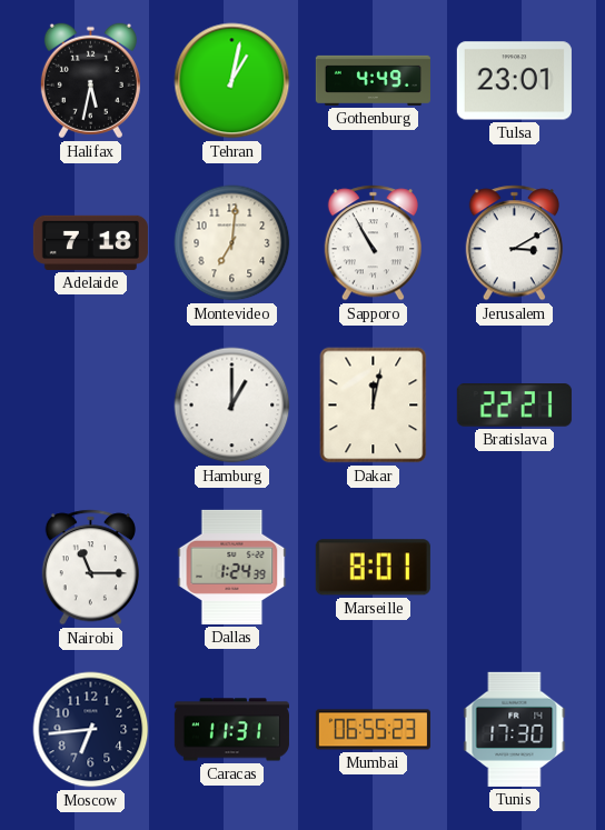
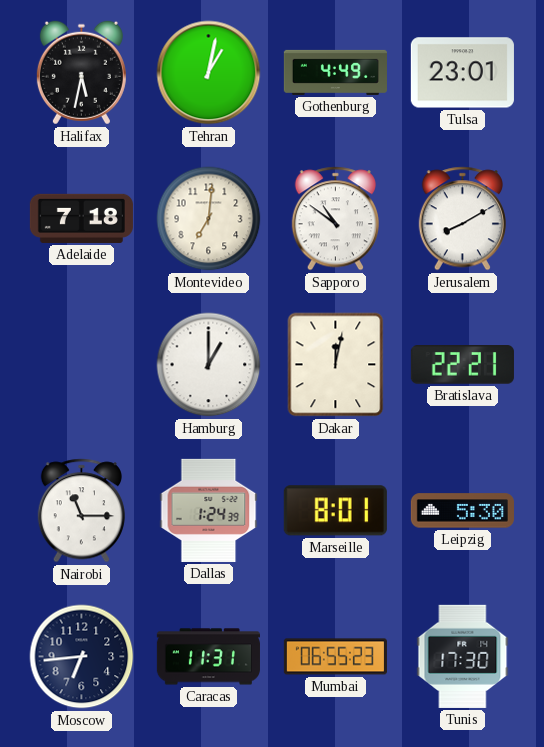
Sapporo: 10:55 -> 10:51 (335, 219)
Jerusalem: 3:10 -> 8:10 (462, 219)
Leipzig: none -> 5:30 (462, 511)
